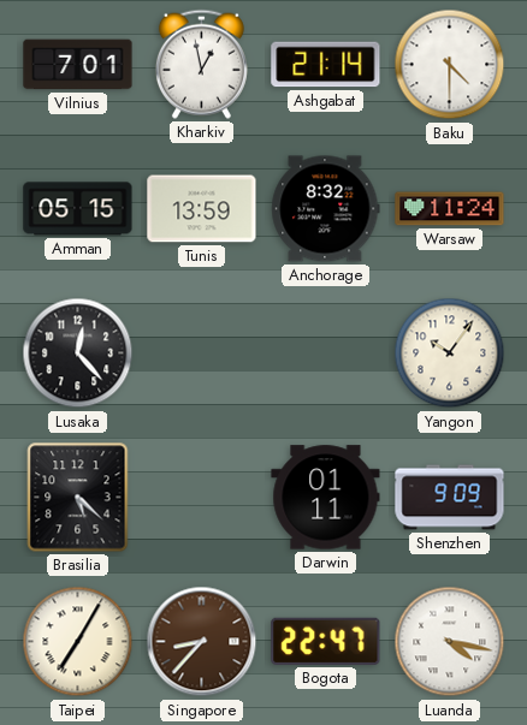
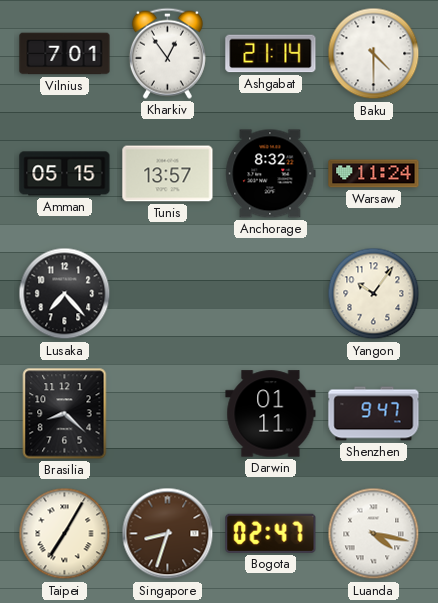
Kharkiv: 12:58 -> 12:54 (167, 53)
Tunis: 13:59 -> 13:57 (168, 174)
Lusaka: 12:23 -> 7:23 (65, 294)
Brasilia: 5:22 -> 8:22 (65, 414)
Shenzhen: 9:09 -> 9:47 (374, 414)
Singapore: 8:37 -> 8:33 (168, 534)
Bogota: 22:47 -> 02:47 (271, 533)
